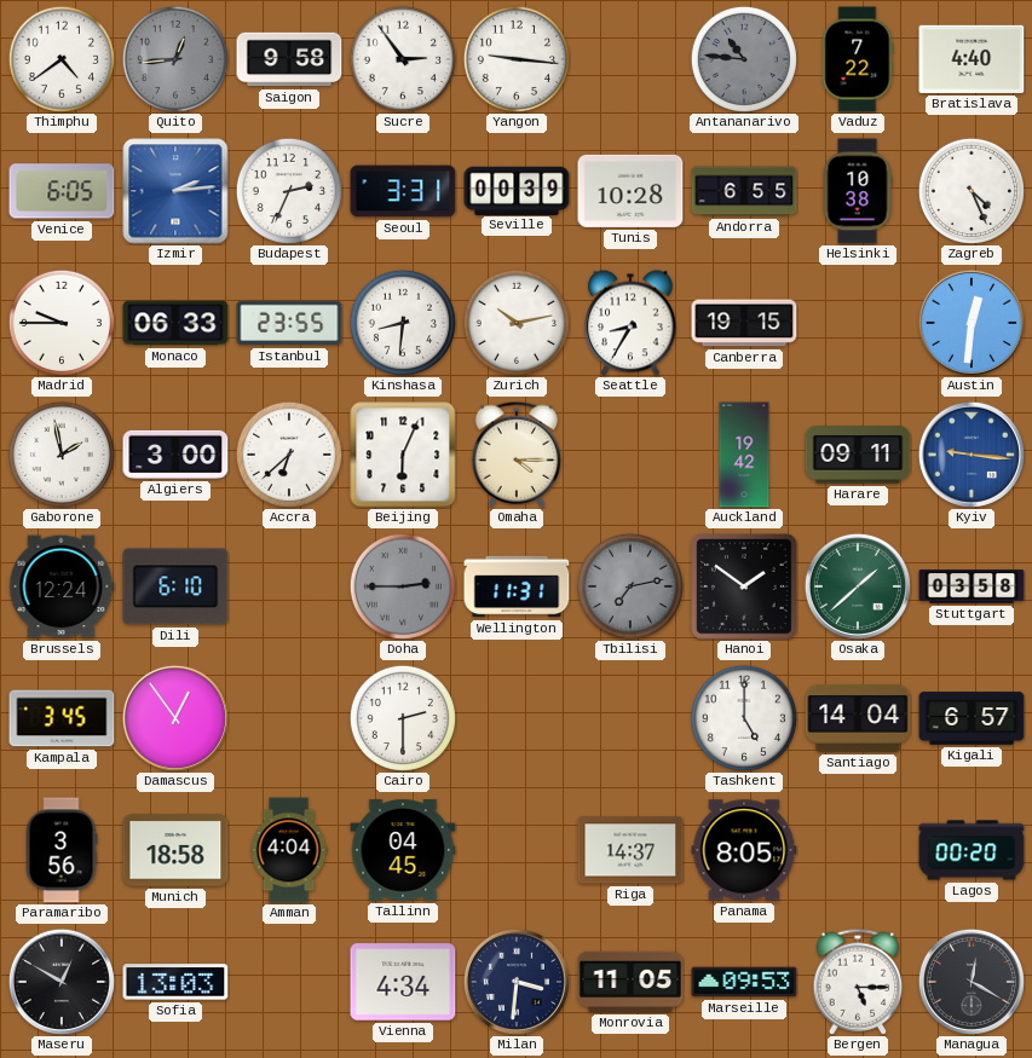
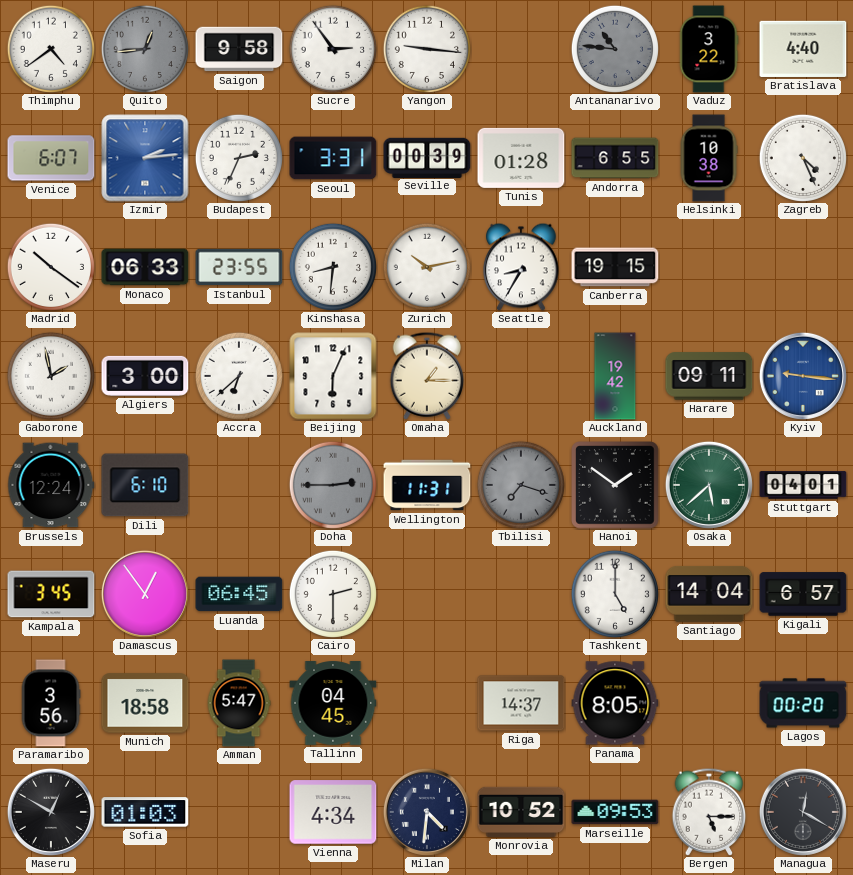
Vaduz: 7:22 -> 3:22 (709, 49)
Venice: 6:05 -> 6:07 (51, 158)
Tunis: 10:28 -> 01:28 (521, 158)
Madrid: 9:45 -> 10:21 (51, 267)
Austin: 12:31 -> none (972, 323)
Omaha: 4:15 -> 1:15 (427, 376)
Tbilisi: 7:13 -> 7:18 (521, 485)
Osaka: 1:38 -> 5:38 (709, 485)
Stuttgart: 03:58 -> 04:01 (803, 485)
Luanda: none -> 06:45 (239, 594)
Amman: 4:04 -> 5:47 (239, 703)
Sofia: 13:03 -> 01:03 (145, 812)
Milan: 3:31 -> 4:31 (427, 812)
Monrovia: 11:05 -> 10:52 (521, 812)
